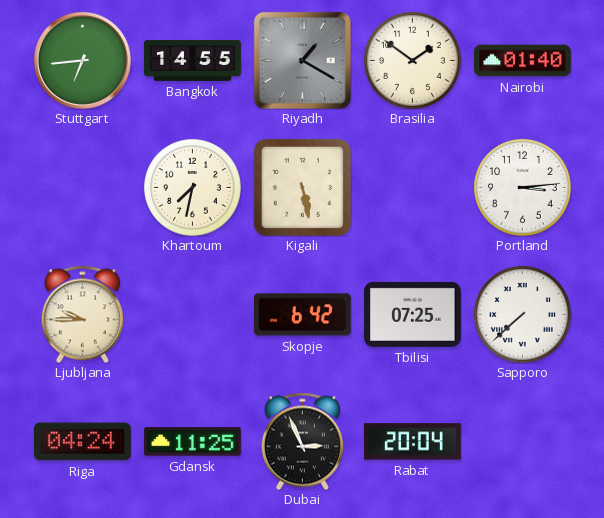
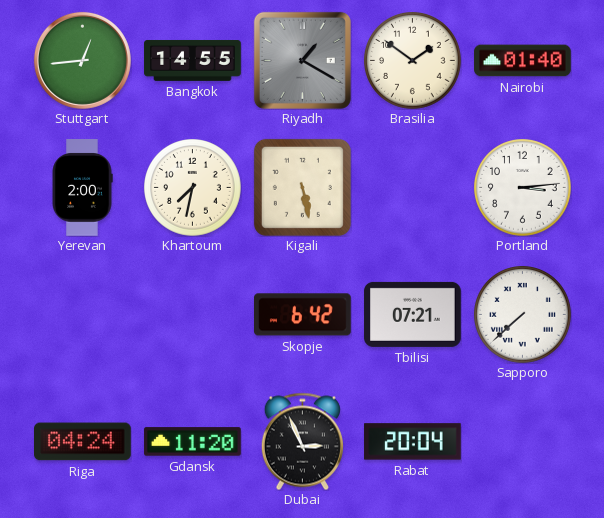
Stuttgart: 6:44 -> 12:44 (82, 60)
Yerevan: none -> 2:00 (82, 188)
Ljubljana: 9:45 -> none (82, 314)
Tbilisi: 07:25 -> 07:21 (413, 314)
Gdansk: 11:25 -> 11:20 (193, 442)
